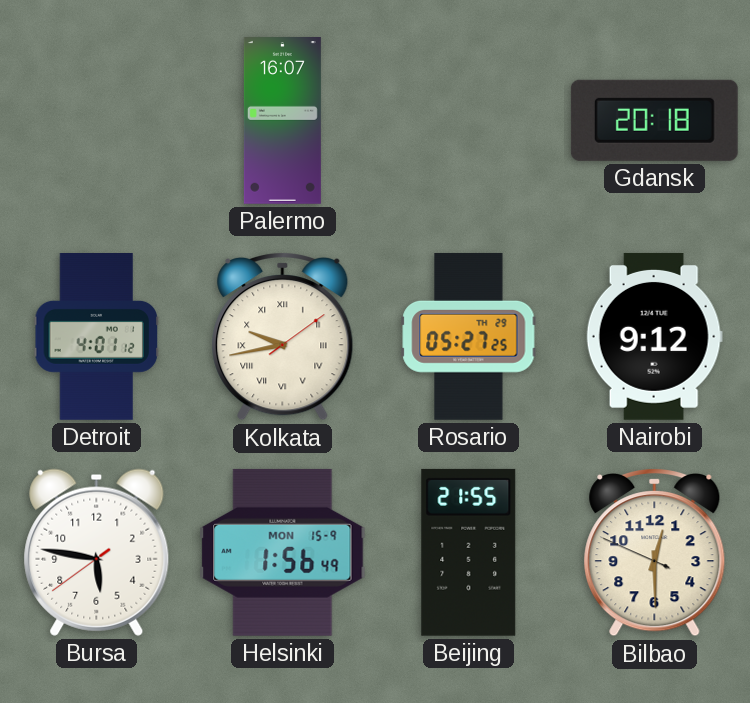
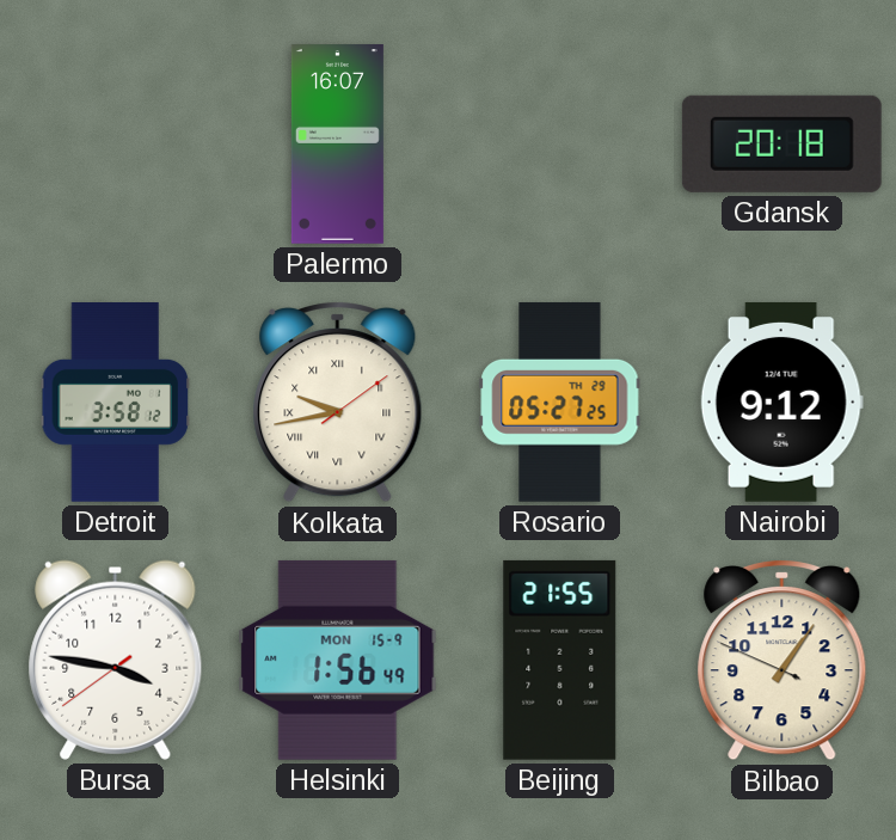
Detroit: 4:01 -> 3:58 (115, 403)
Bursa: 5:46 -> 3:46 (116, 660)
Bilbao: 12:29 -> 1:05 (783, 661)
